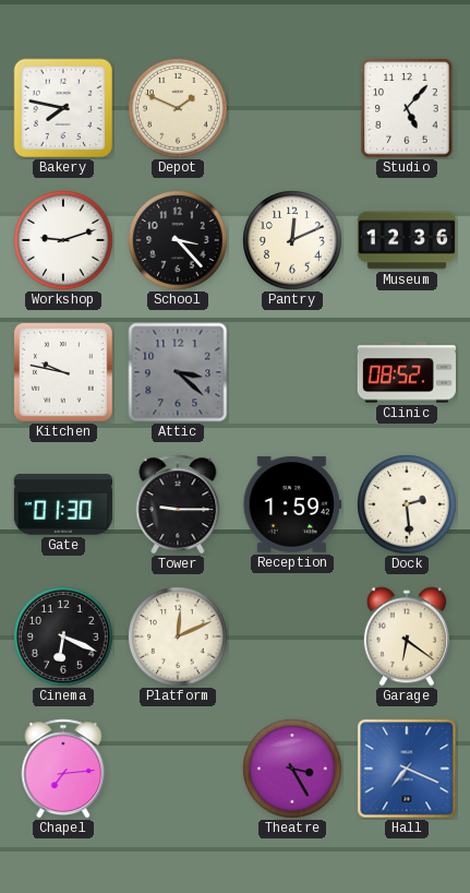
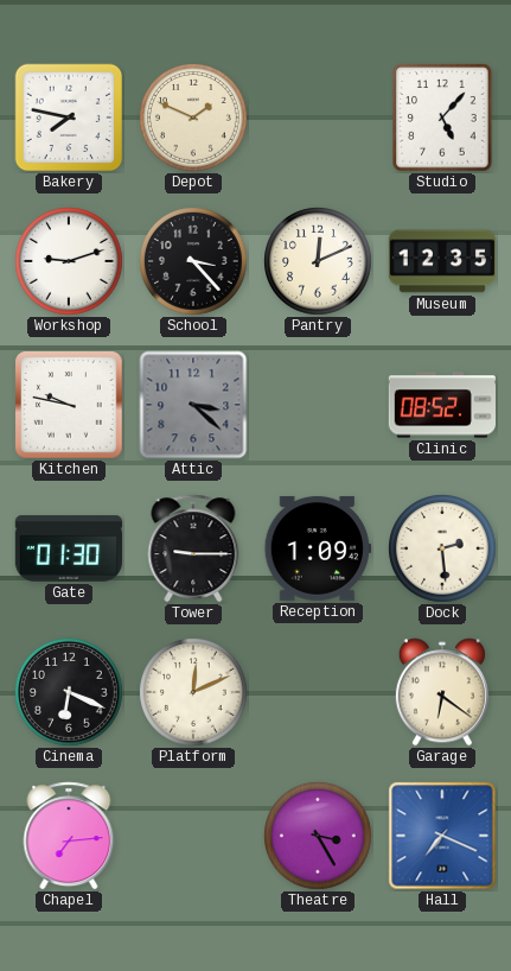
Museum: 12:36 -> 12:35 (442, 261)
Reception: 1:59 -> 1:09 (317, 548)
